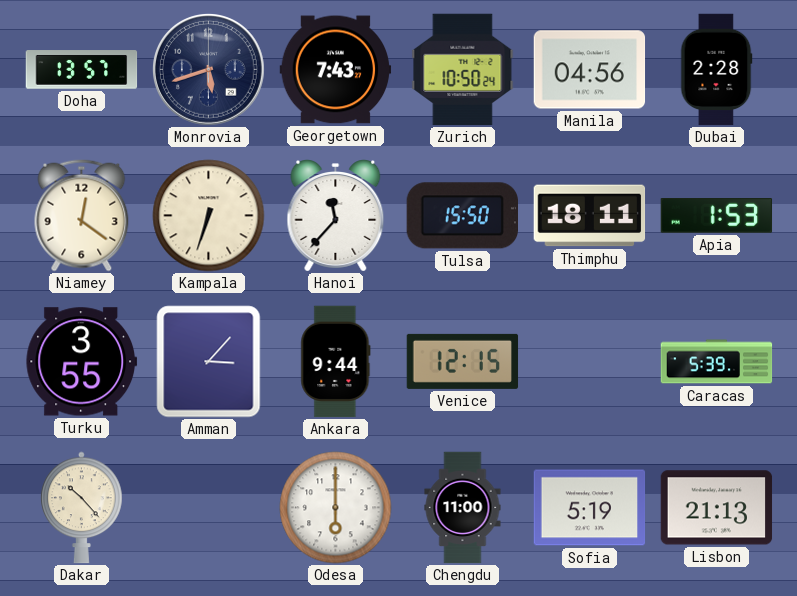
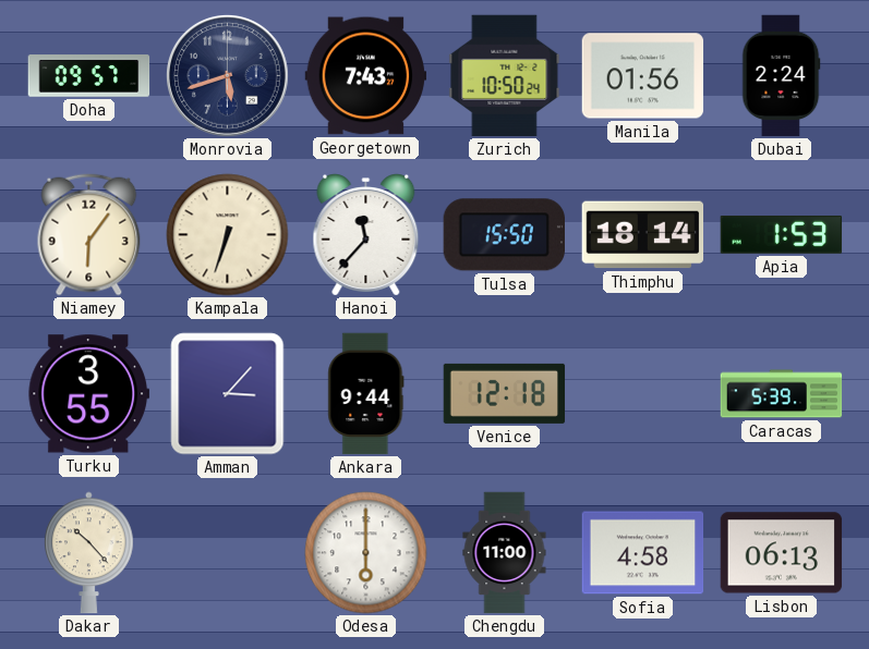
Doha: 13:57 -> 09:57 (89, 76)
Manila: 04:56 -> 01:56 (643, 76)
Dubai: 2:28 -> 2:24 (781, 76)
Niamey: 12:21 -> 6:06 (89, 235)
Thimphu: 18:11 -> 18:14 (643, 235)
Venice: 12:15 -> 12:18 (505, 393)
Sofia: 5:19 -> 4:58 (643, 553)
Lisbon: 21:13 -> 06:13 (782, 553)
